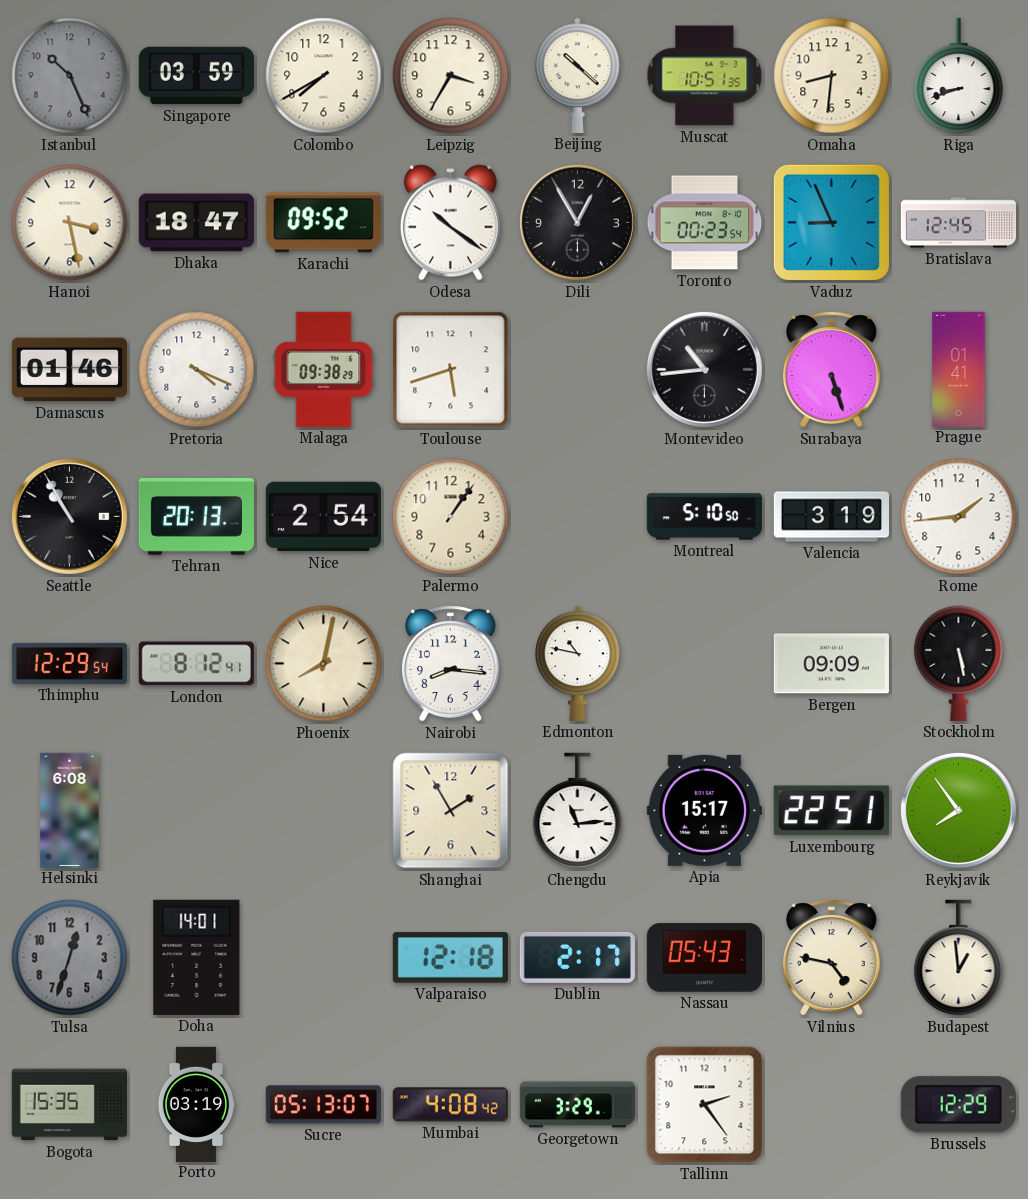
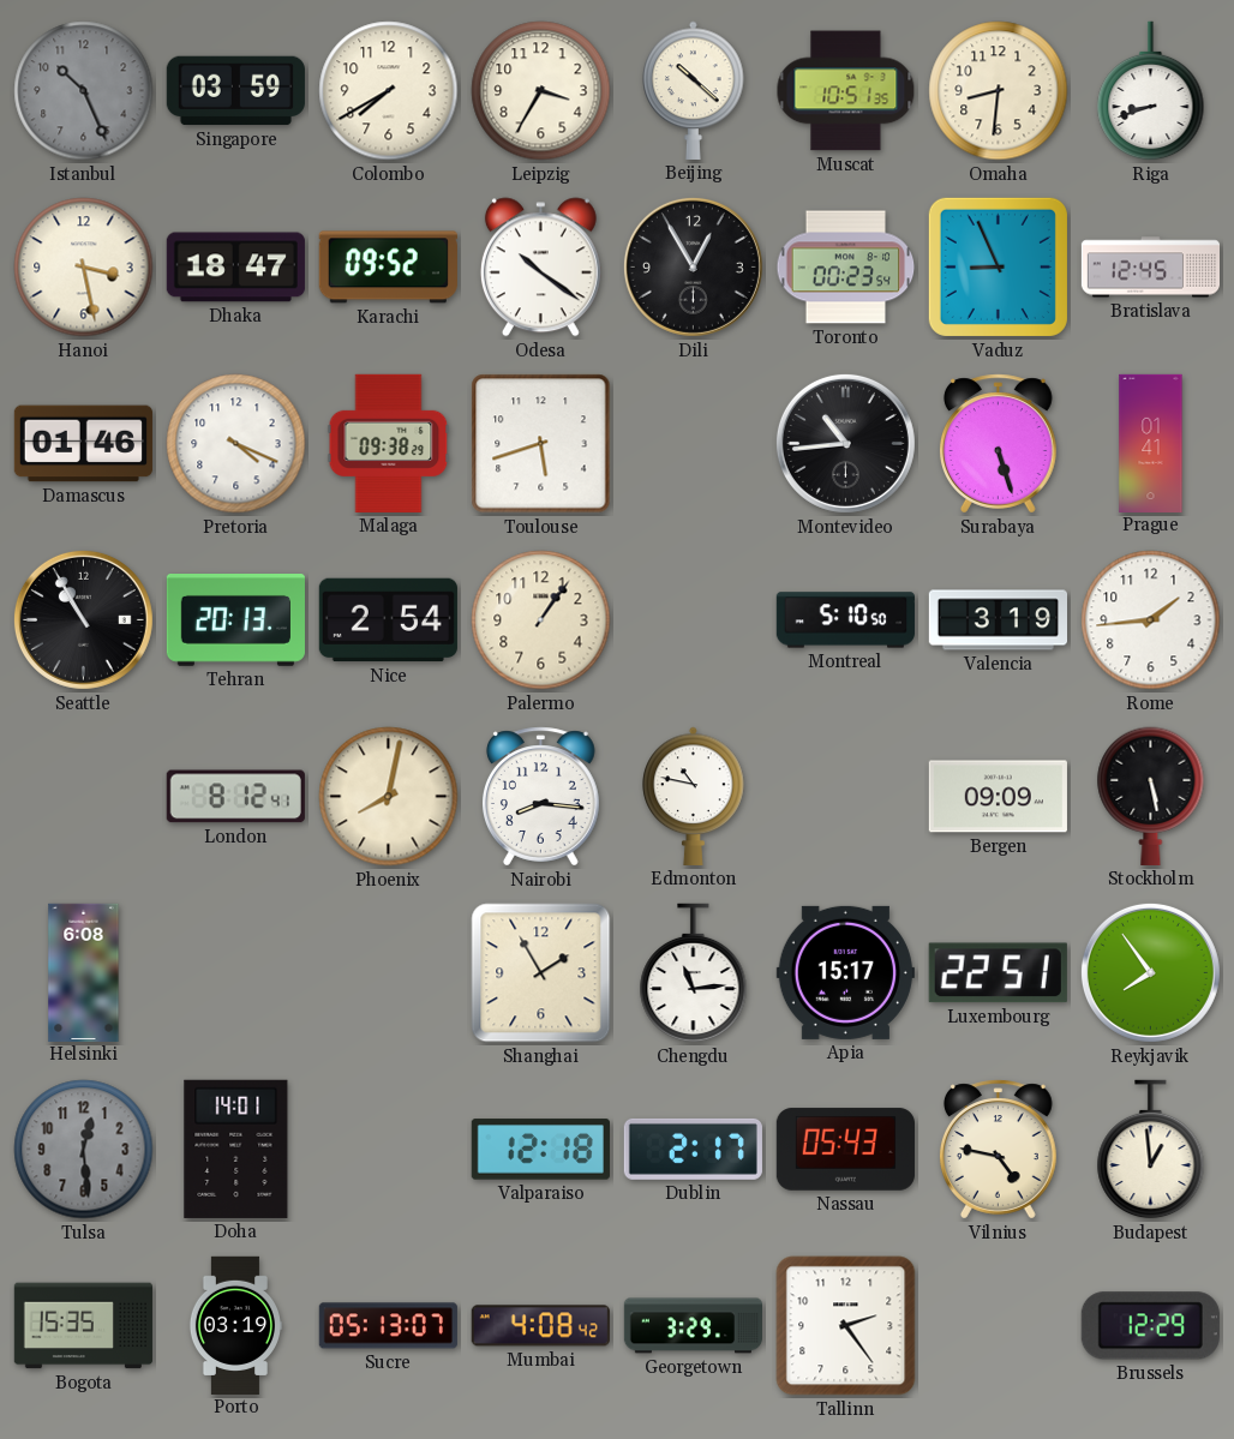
Thimphu: 12:29 -> none (69, 663)
Tulsa: 12:33 -> 12:29 (84, 1150)
